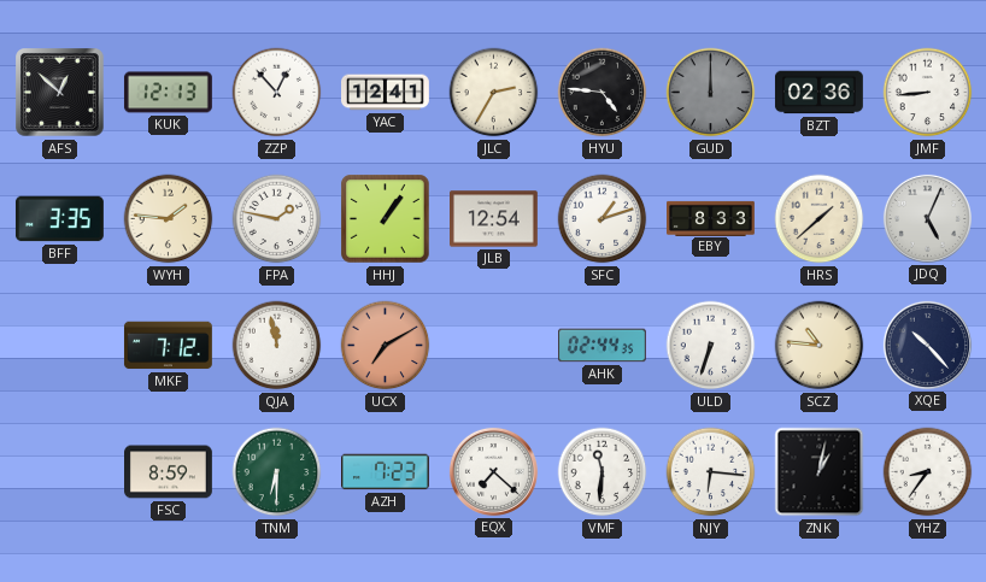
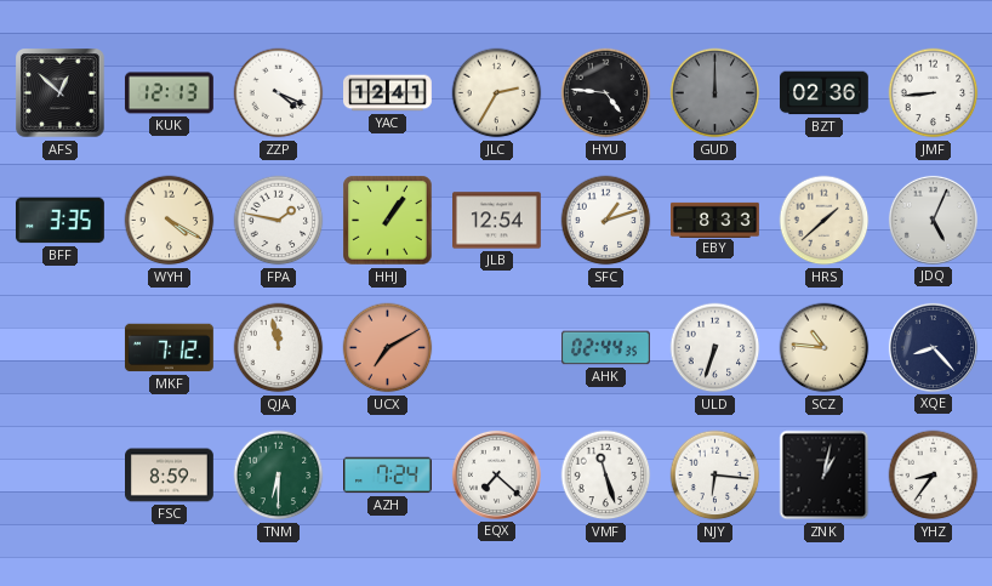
ZZP: 12:53 -> 4:19 (279, 93)
WYH: 1:46 -> 4:20 (170, 221)
XQE: 10:23 -> 8:23 (933, 347)
AZH: 7:23 -> 7:24 (388, 476)
VMF: 11:31 -> 11:27 (606, 476)
